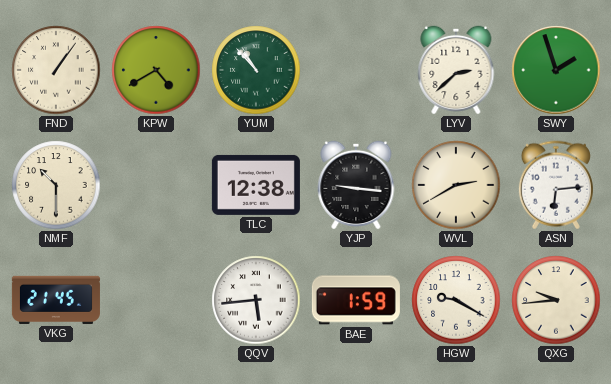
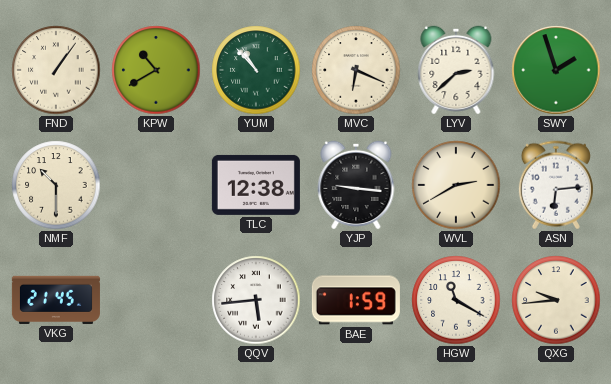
KPW: 4:40 -> 10:40 (156, 70)
MVC: none -> 6:19 (356, 70)
HGW: 9:20 -> 11:20 (456, 300)
